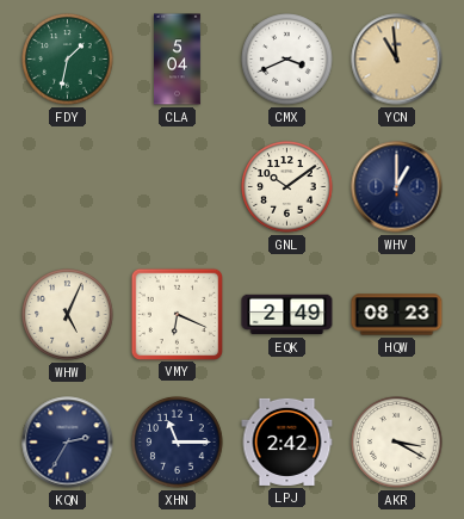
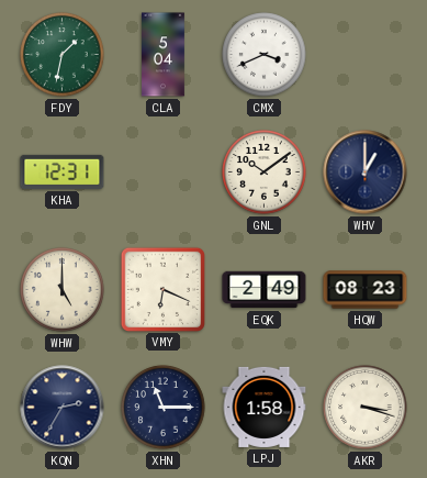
YCN: 10:59 -> none (397, 60)
KHA: none -> 12:31 (63, 171)
WHW: 5:04 -> 5:00 (63, 290)
LPJ: 2:42 -> 1:58 (265, 407)
AKR: 3:20 -> 3:18 (366, 408)
